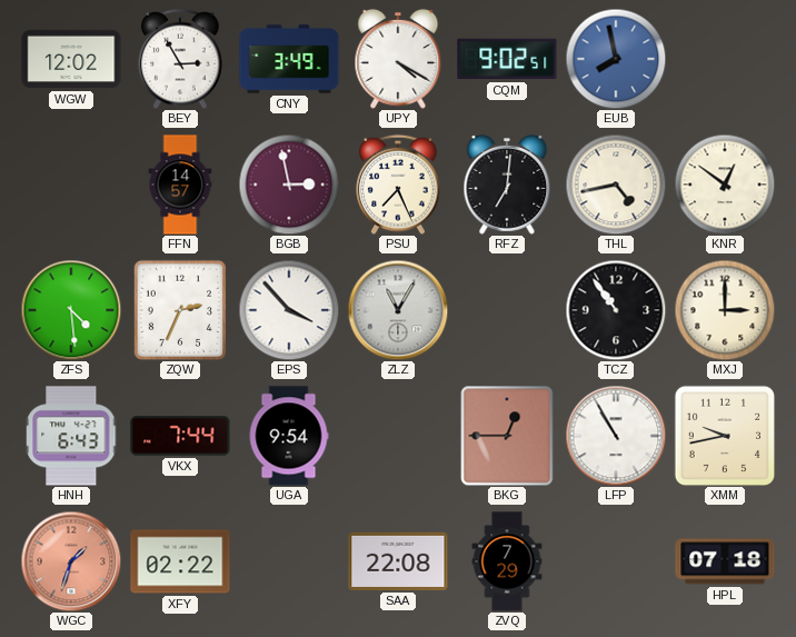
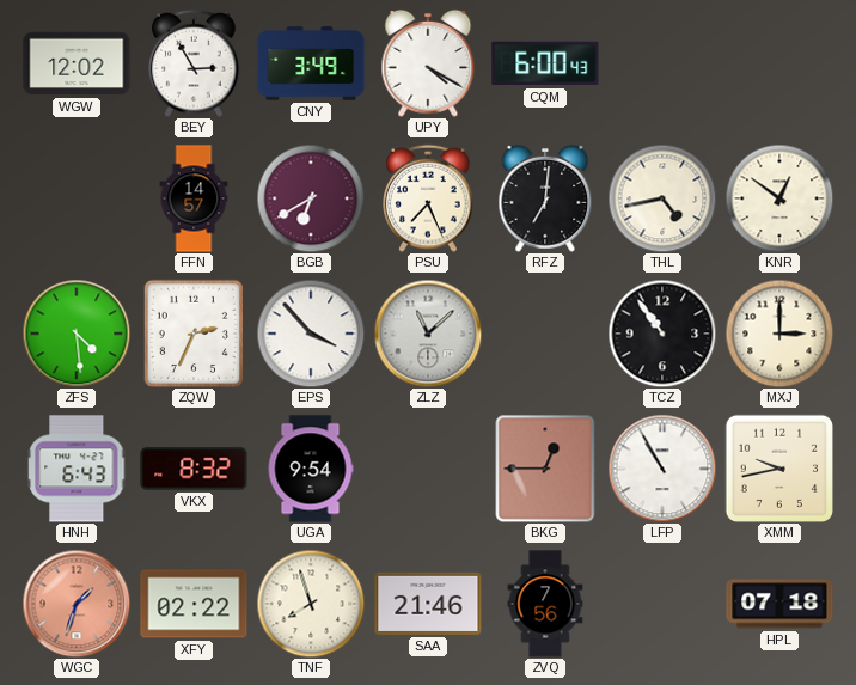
CQM: 9:02 -> 6:00 (545, 63)
EUB: 7:58 -> none (616, 59)
BGB: 2:58 -> 6:40 (311, 198)
ZLZ: 11:05 -> 11:08 (428, 334)
VKX: 7:44 -> 8:32 (194, 469)
TNF: none -> 7:57 (311, 604)
SAA: 22:08 -> 21:46 (428, 604)
ZVQ: 7:29 -> 7:56 (545, 604)
